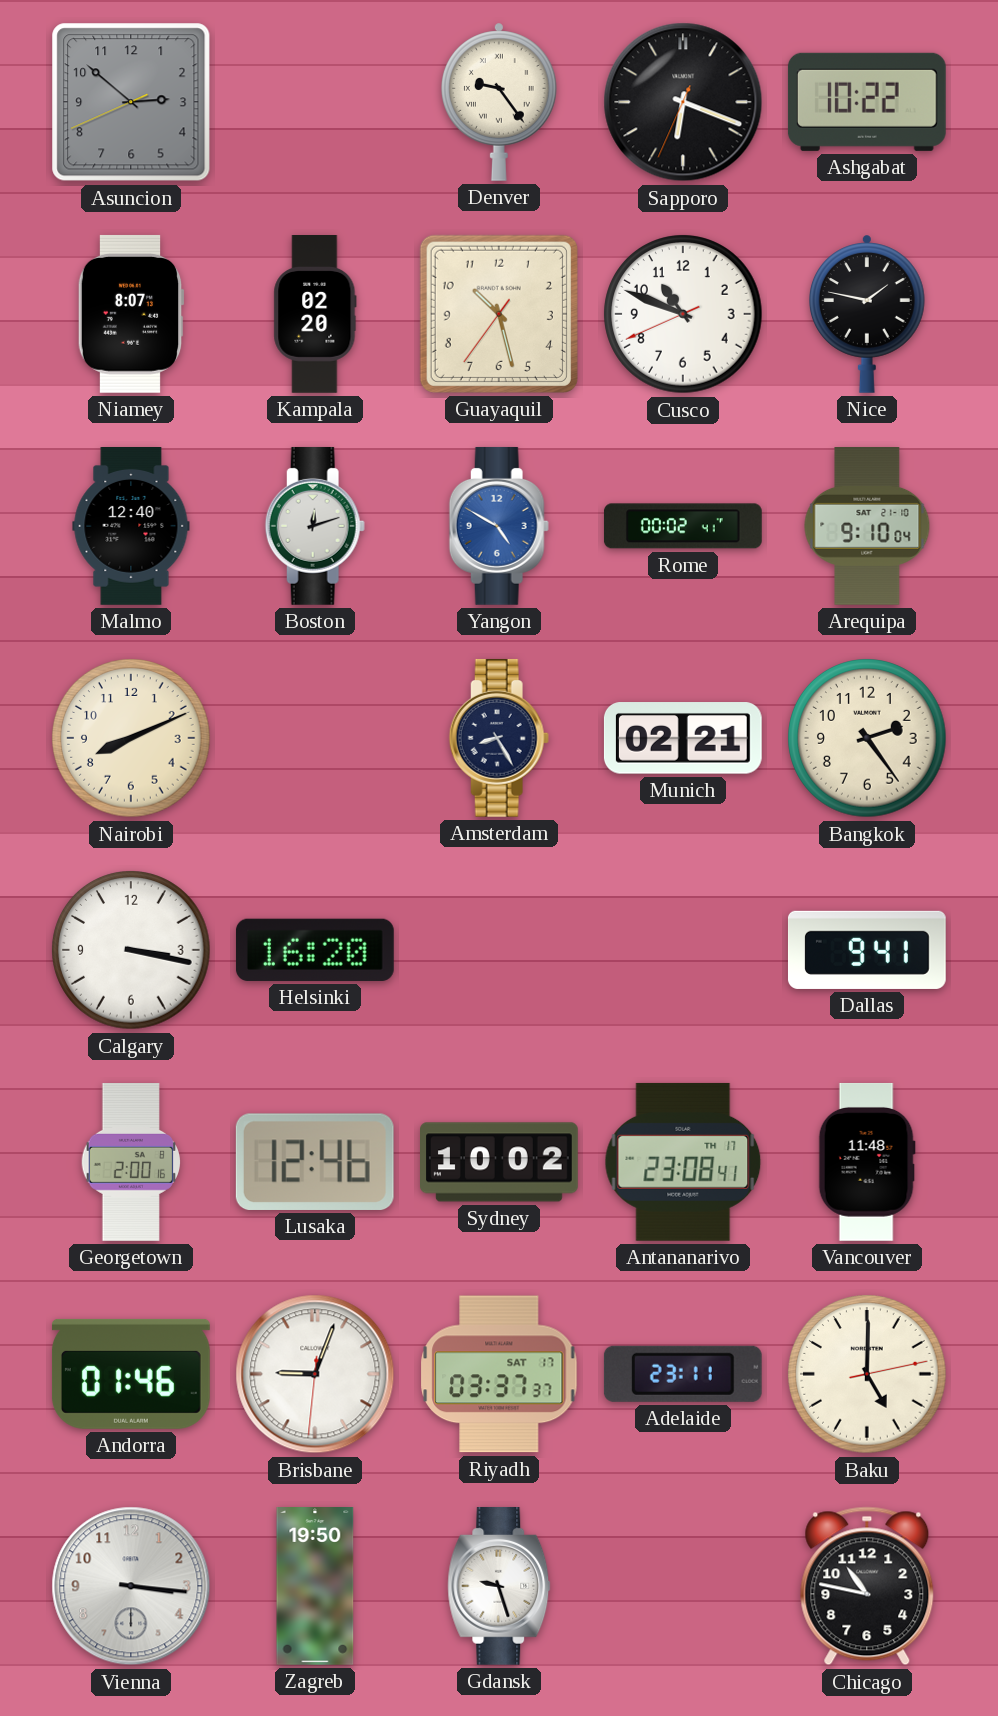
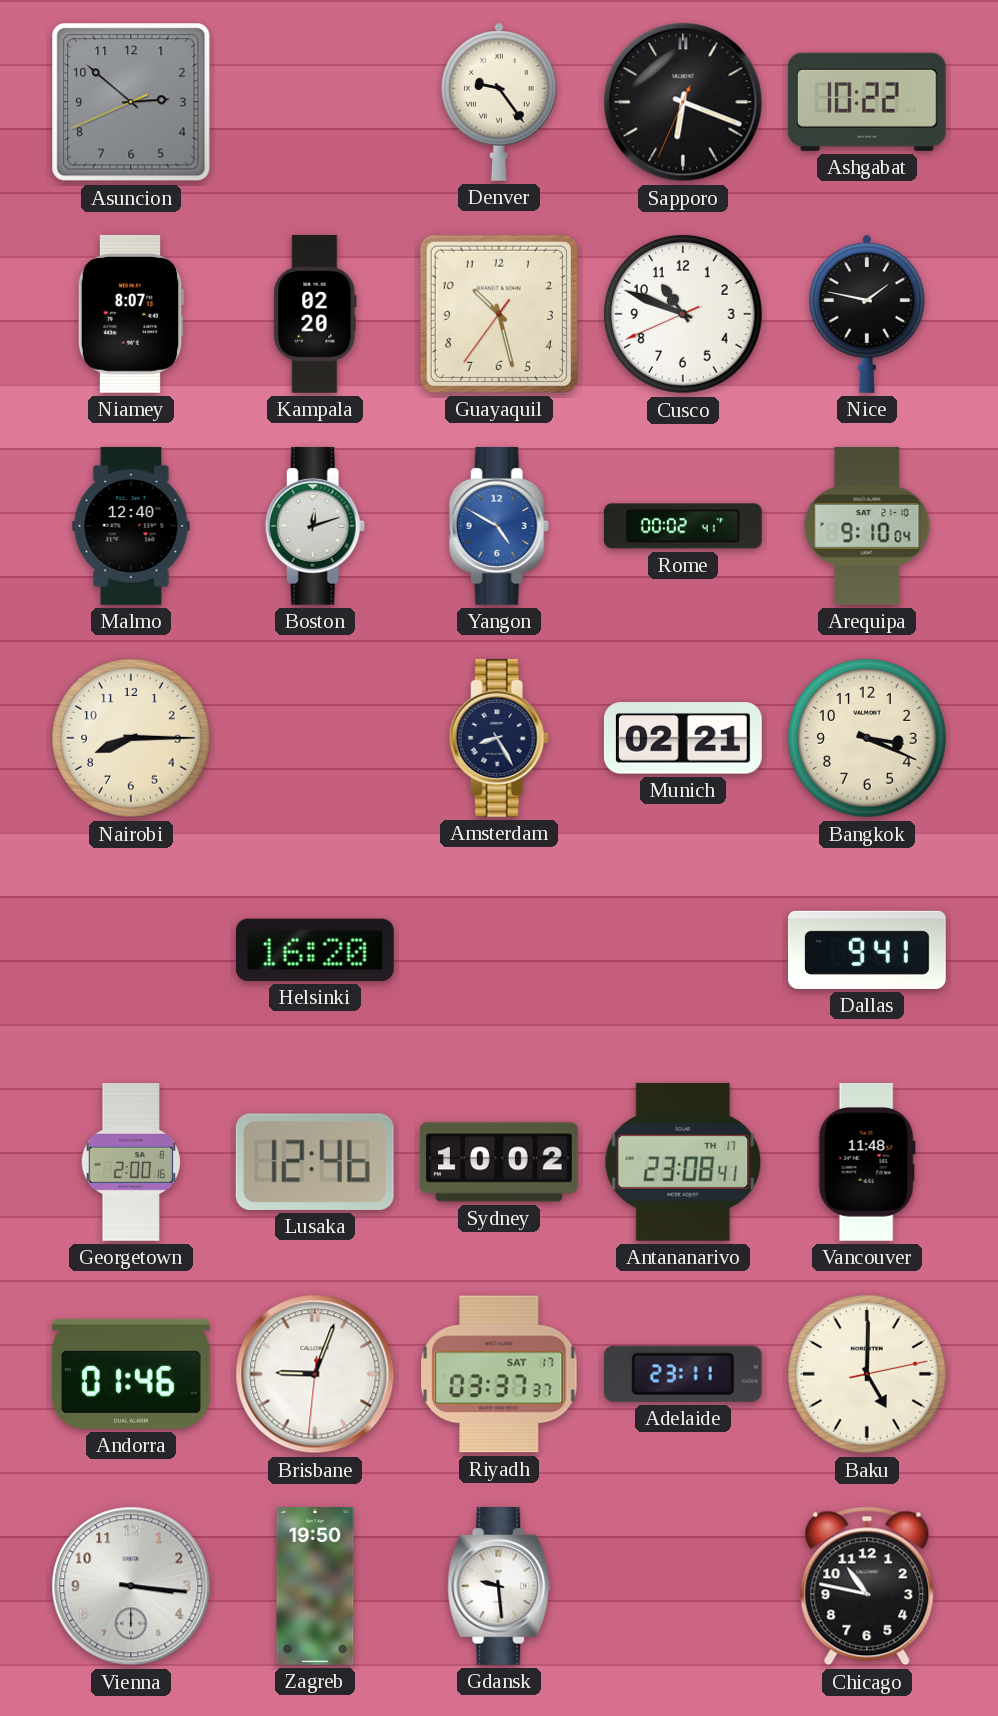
Nairobi: 8:11 -> 8:15 (131, 738)
Bangkok: 2:24 -> 3:19 (867, 738)
Calgary: 3:17 -> none (131, 950)
Gdansk: 9:27 -> 9:29 (499, 1586)
